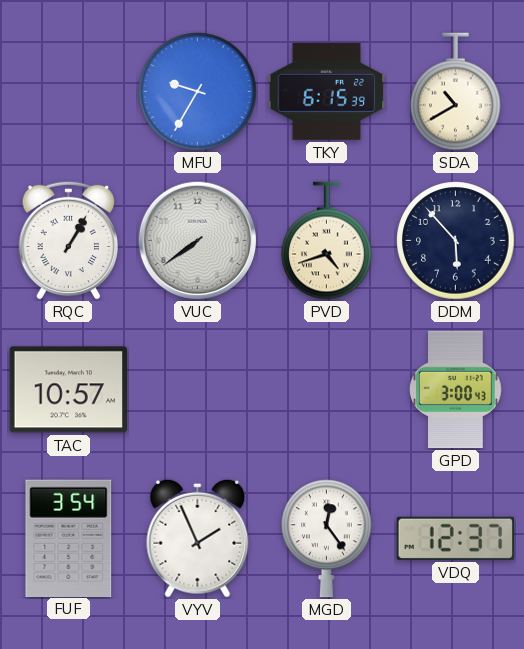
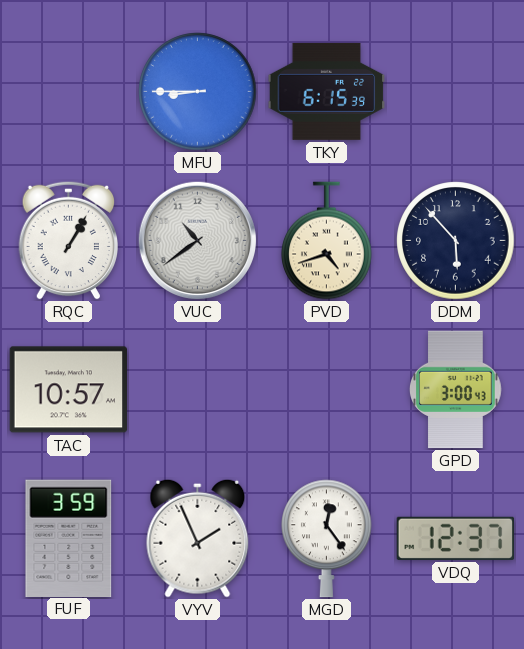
MFU: 9:35 -> 8:45 (198, 92)
SDA: 10:40 -> none (456, 92)
VUC: 7:39 -> 10:39 (197, 240)
FUF: 3:54 -> 3:59 (69, 538)
